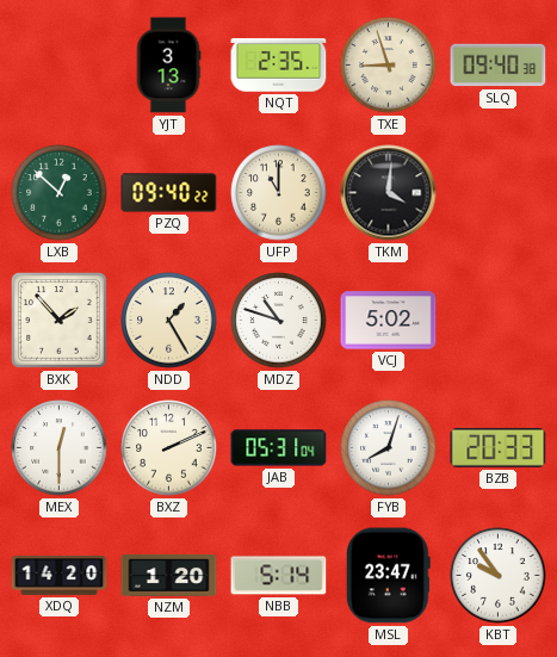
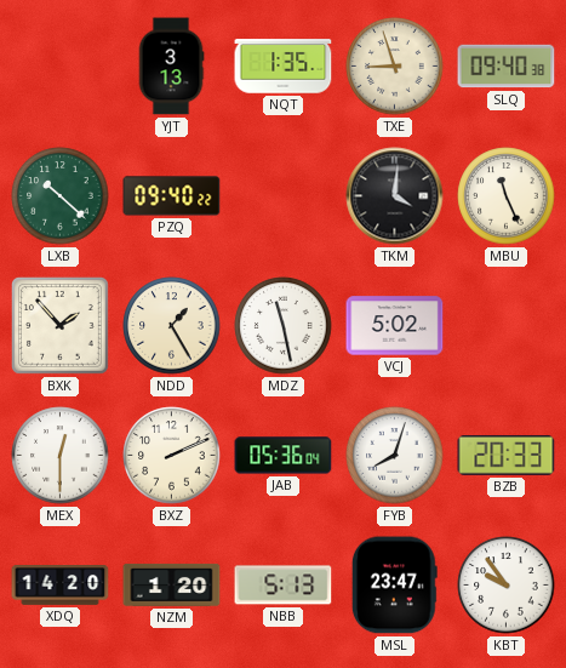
NQT: 2:35 -> 1:35 (284, 67)
LXB: 12:52 -> 10:22 (61, 196)
UFP: 11:00 -> none (279, 193)
MBU: none -> 11:26 (507, 196)
MDZ: 10:48 -> 11:28 (284, 326)
JAB: 05:31 -> 05:36 (284, 456)
NBB: 5:14 -> 5:13 (284, 586)
